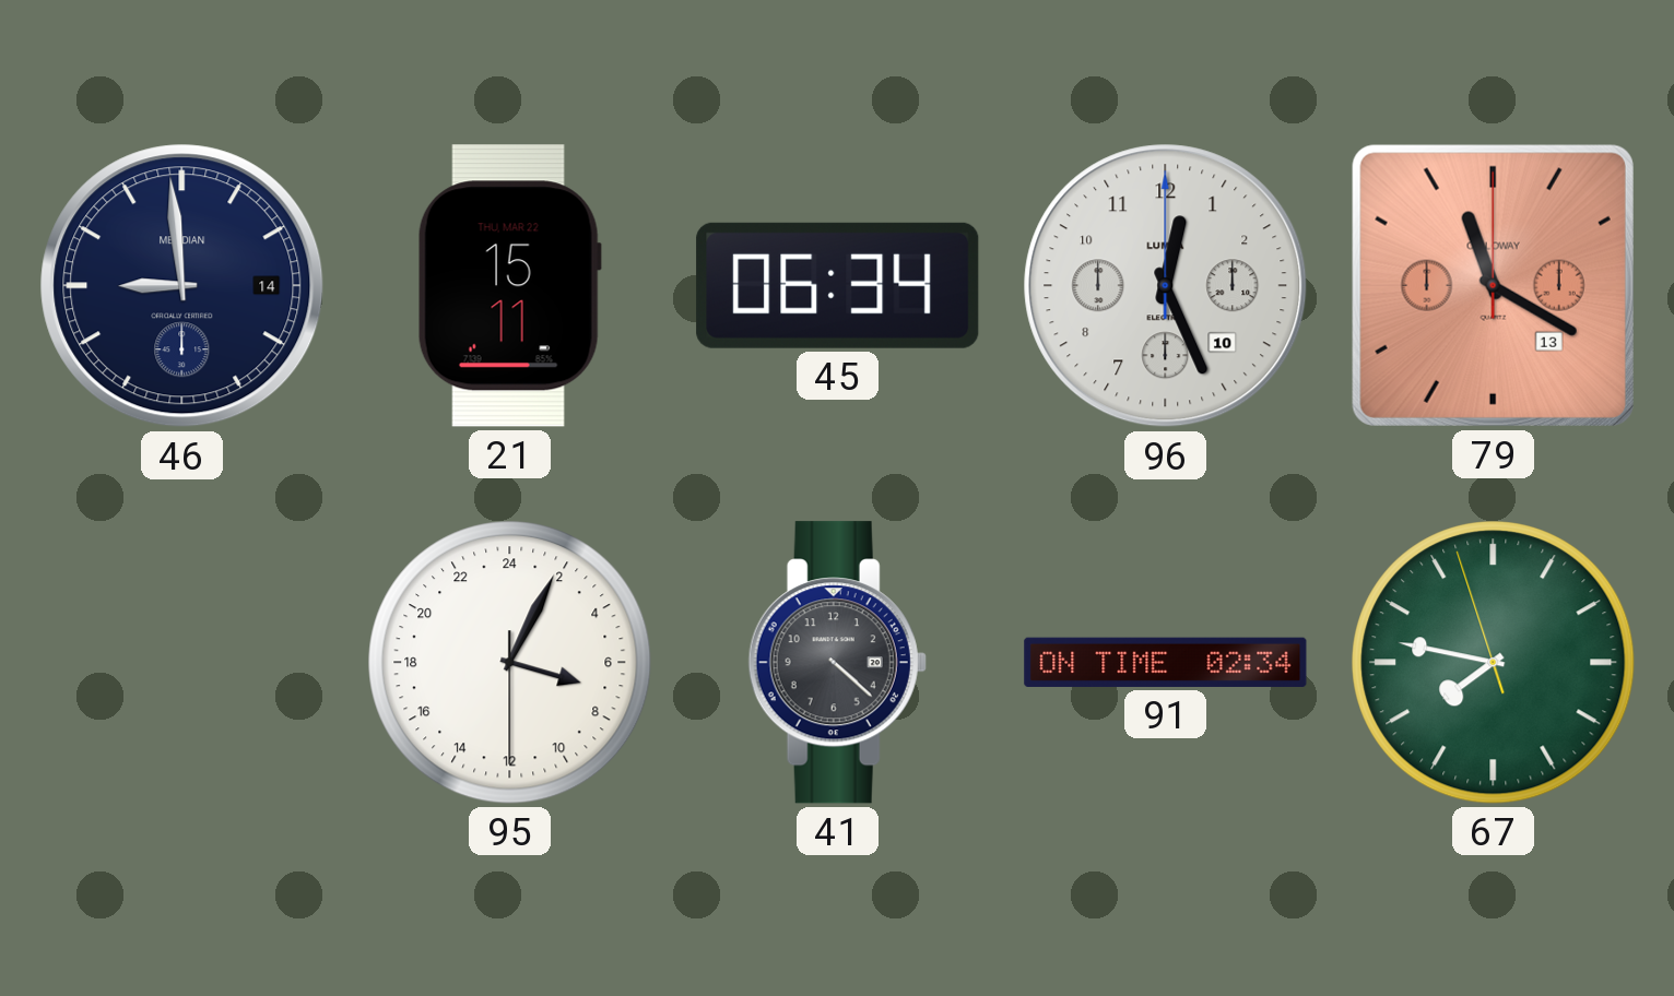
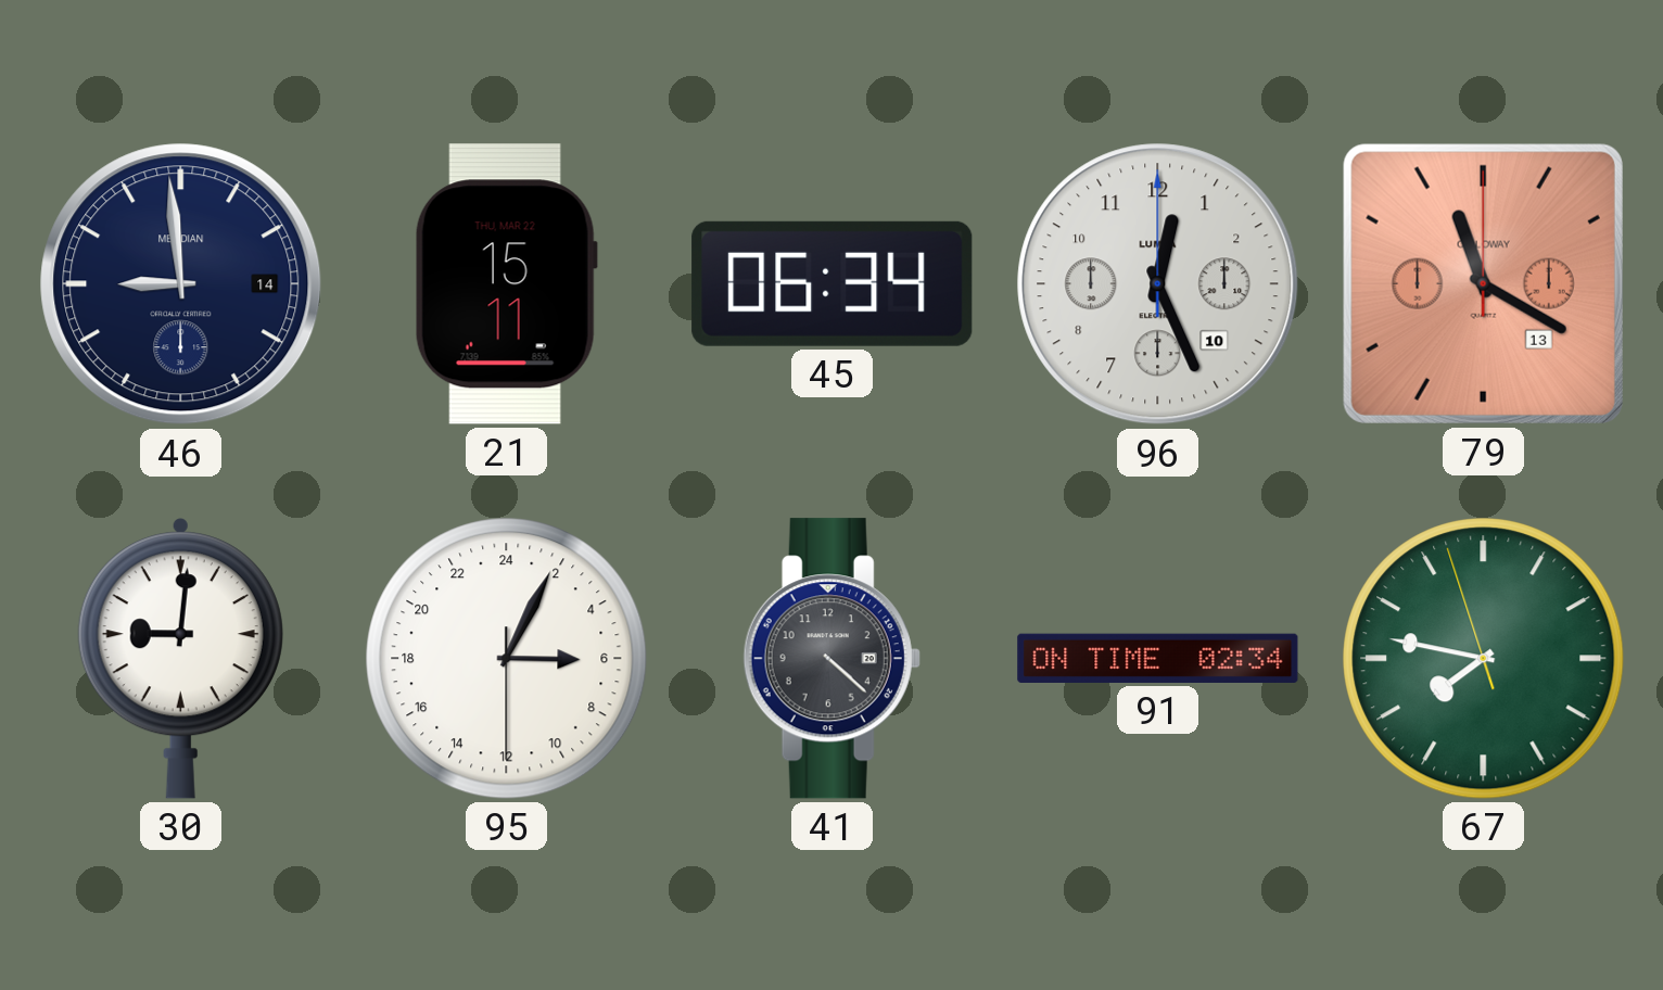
30: none -> 9:01 (180, 659)
95: 7:04 -> 6:04 (507, 659)
